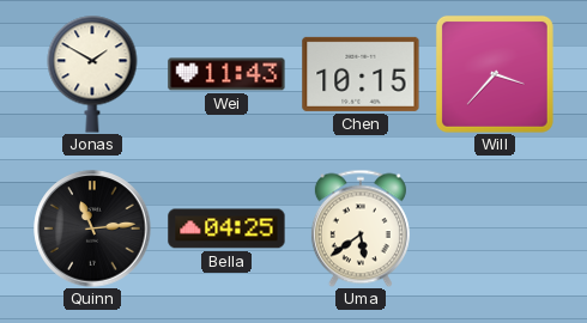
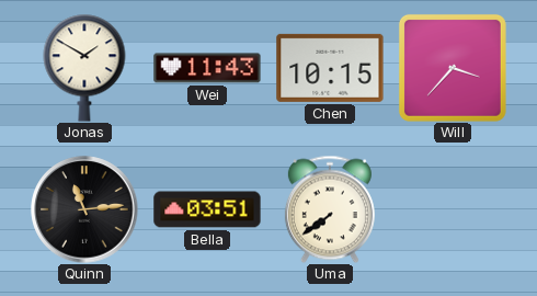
Bella: 04:25 -> 03:51 (207, 209)
Uma: 5:39 -> 7:39 (330, 209)
